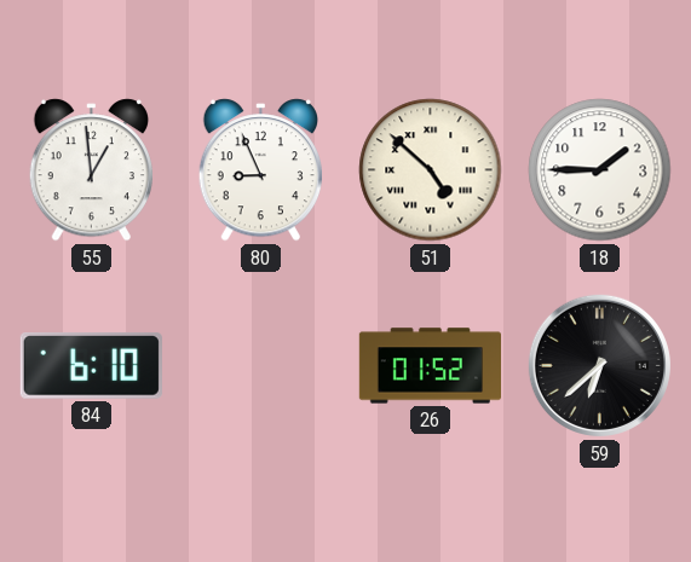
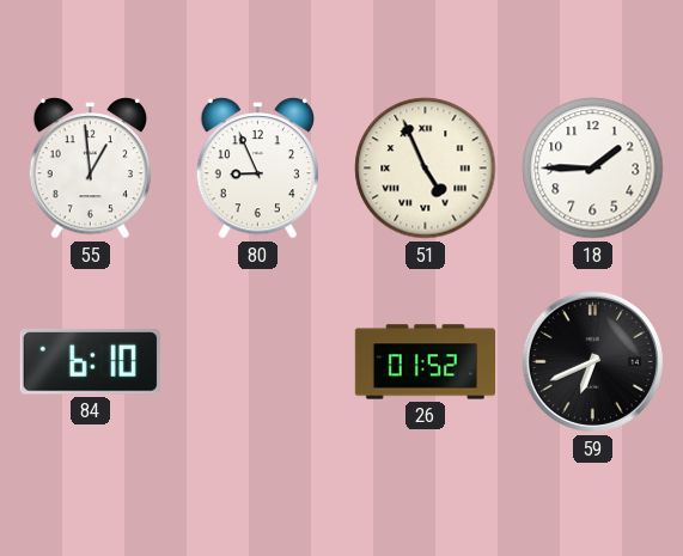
51: 4:52 -> 4:56 (426, 169)
59: 6:38 -> 6:41 (592, 361)
